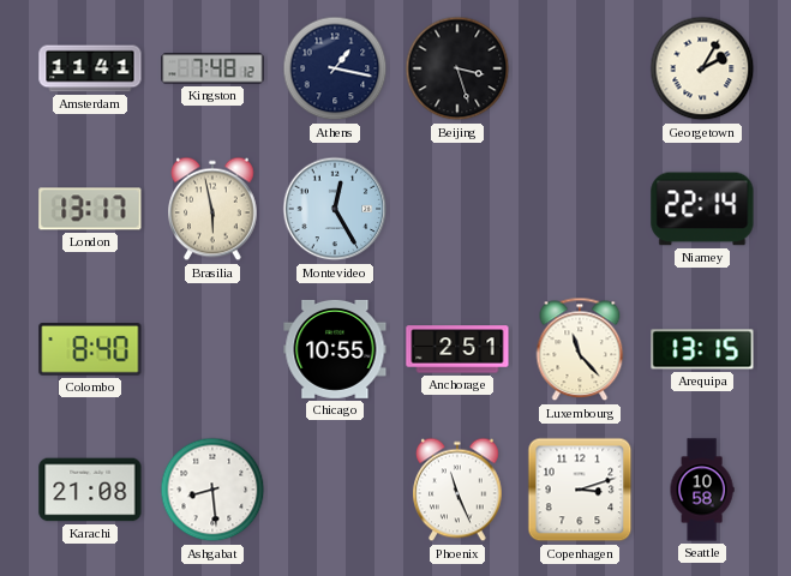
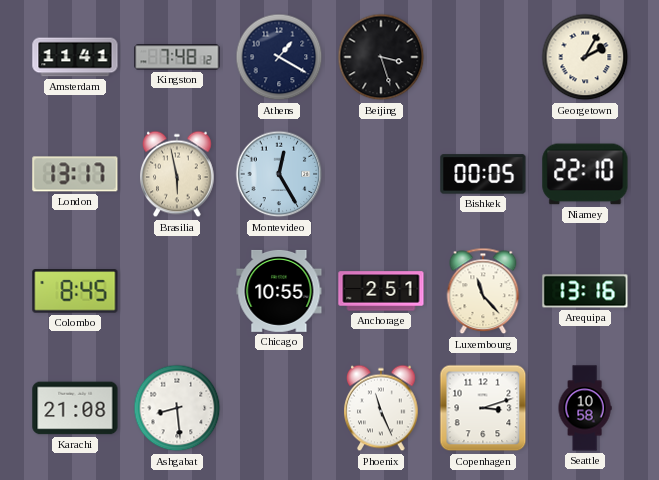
Athens: 1:17 -> 1:20 (279, 57)
Bishkek: none -> 00:05 (483, 174)
Niamey: 22:14 -> 22:10 (585, 174)
Colombo: 8:40 -> 8:45 (75, 291)
Arequipa: 13:15 -> 13:16 (585, 291)
